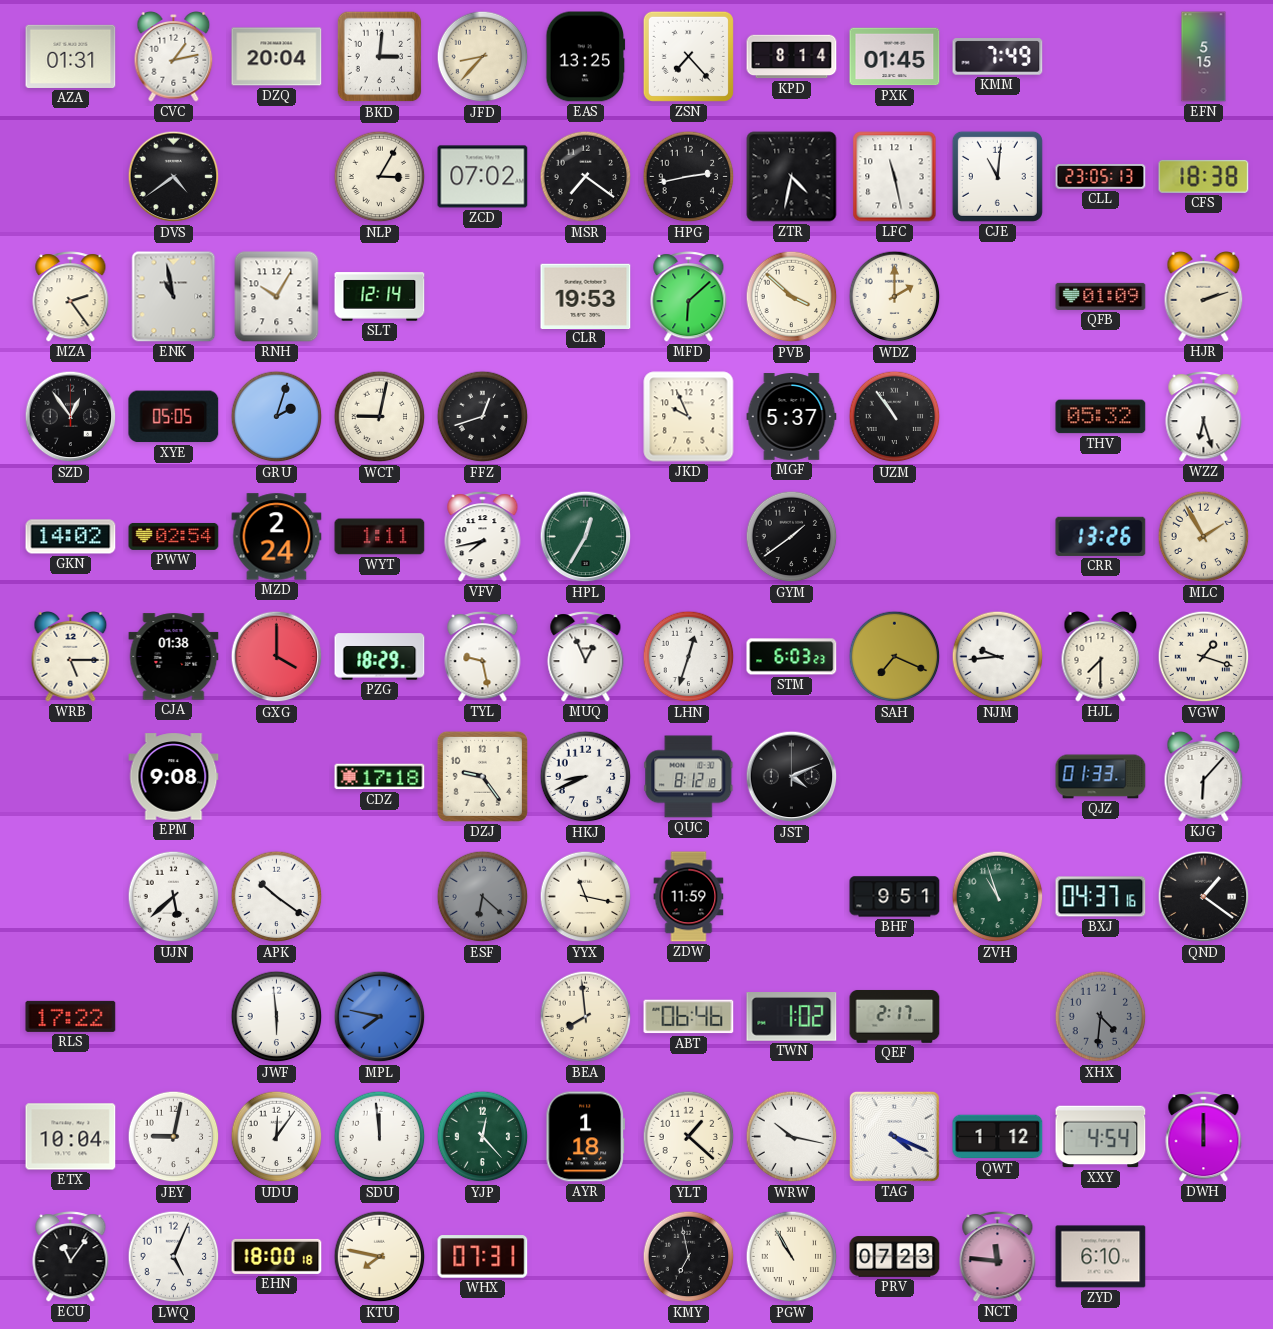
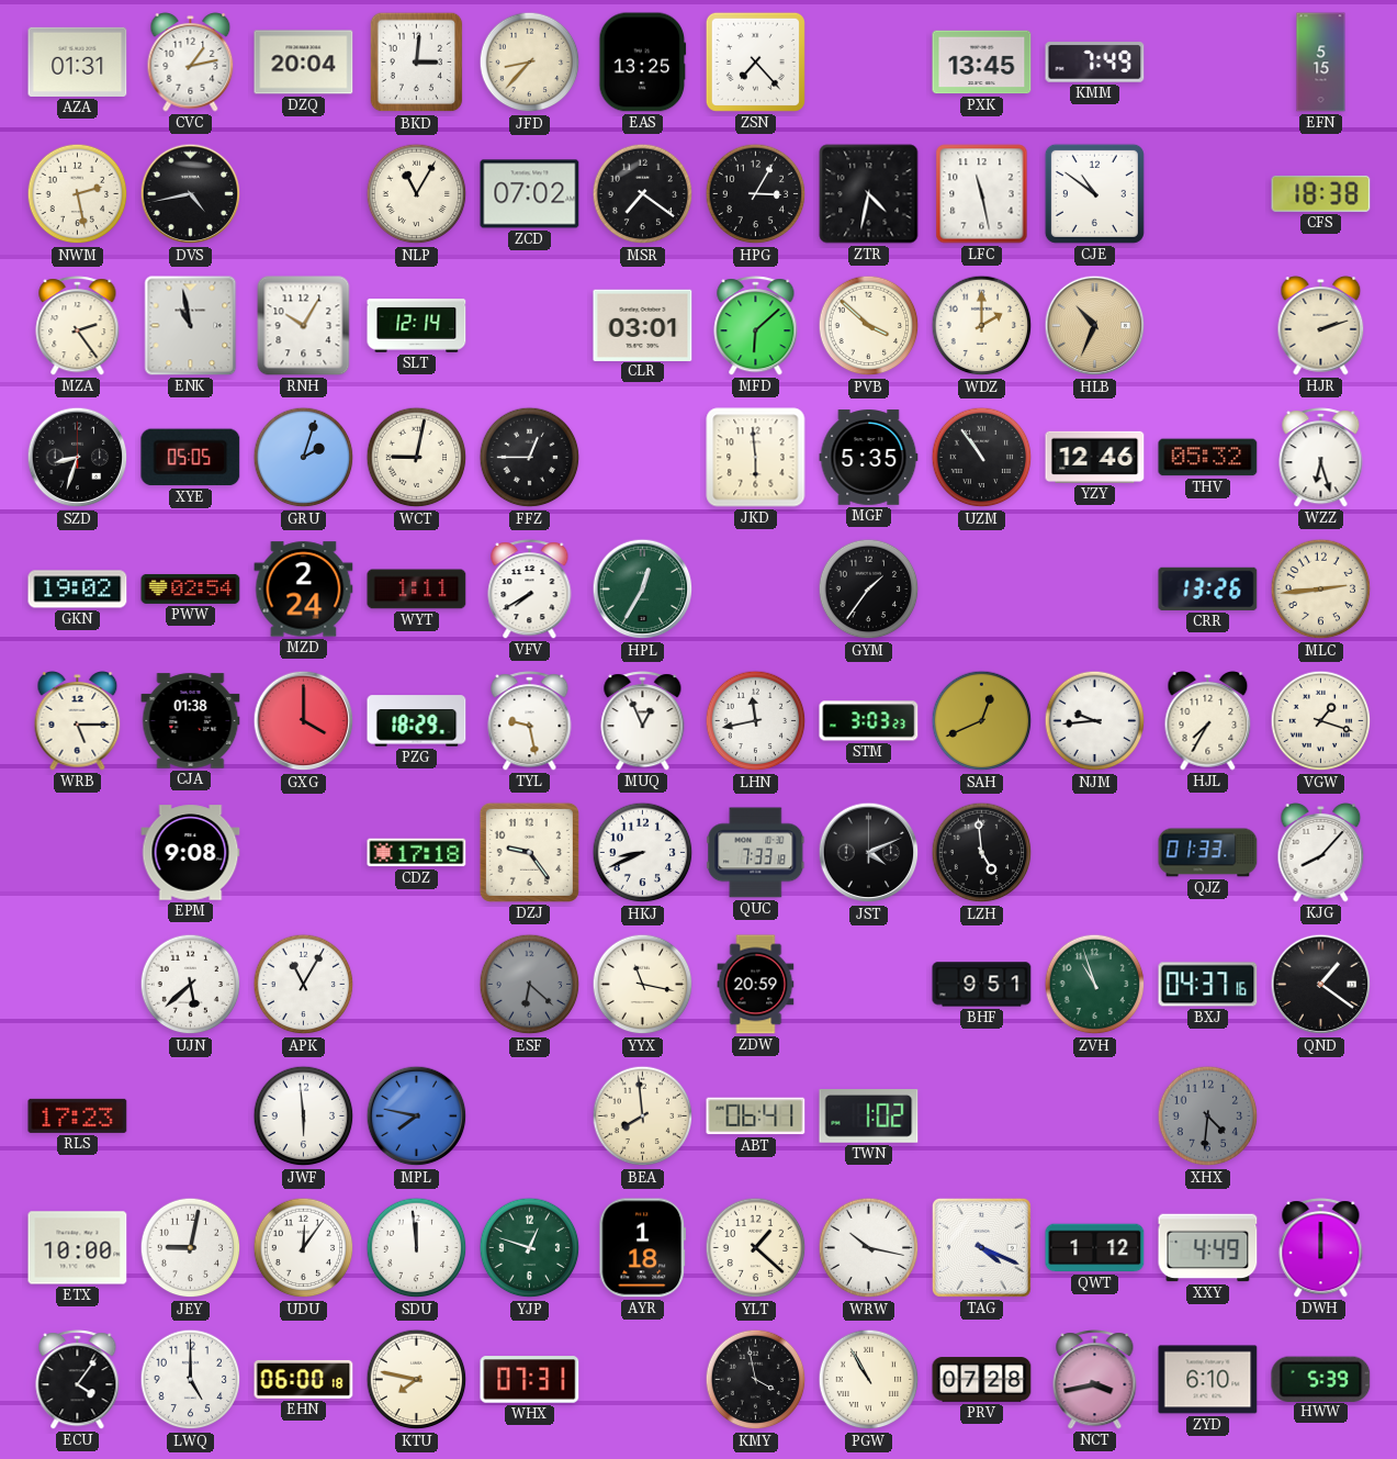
KPD: 8:14 -> none (792, 57)
PXK: 01:45 -> 13:45 (982, 63)
NWM: none -> 2:28 (78, 194)
DVS: 4:39 -> 4:43 (191, 194)
NLP: 3:05 -> 11:05 (417, 194)
HPG: 2:43 -> 3:05 (756, 194)
CJE: 11:01 -> 10:51 (1094, 193)
CLL: 23:05 -> none (1101, 177)
CLR: 19:53 -> 03:01 (643, 325)
HLB: none -> 10:34 (1095, 326)
QFB: 01:09 -> none (1101, 296)
SZD: 12:54 -> 8:33 (78, 458)
FFZ: 12:42 -> 12:45 (530, 458)
JKD: 9:56 -> 5:59 (756, 458)
MGF: 5:37 -> 5:35 (869, 458)
YZY: none -> 12:46 (1095, 457)
GKN: 14:02 -> 19:02 (78, 590)
VFV: 7:43 -> 7:40 (530, 590)
GYM: 1:39 -> 1:36 (869, 590)
MLC: 1:55 -> 2:44 (1321, 590)
LHN: 12:33 -> 11:43 (756, 721)
STM: 6:03 -> 3:03 (869, 721)
SAH: 7:19 -> 12:41 (982, 721)
HJL: 7:30 -> 7:35 (1208, 721)
QUC: 8:12 -> 7:33 (756, 853)
LZH: none -> 4:59 (982, 853)
KJG: 6:07 -> 8:07 (1321, 853)
APK: 10:21 -> 11:05 (304, 985)
ZDW: 11:59 -> 20:59 (756, 985)
RLS: 17:22 -> 17:23 (78, 1115)
ABT: 06:46 -> 06:41 (756, 1116)
QEF: 2:17 -> none (895, 1016)
ETX: 10:04 -> 10:00 (78, 1248)
YJP: 12:23 -> 12:48 (530, 1248)
XXY: 4:54 -> 4:49 (1208, 1248)
ECU: 11:06 -> 4:06 (78, 1380)
LWQ: 5:04 -> 5:00 (191, 1380)
EHN: 18:00 -> 06:00 (304, 1379)
KMY: 6:58 -> 3:58 (756, 1380)
PRV: 07:23 -> 07:28 (982, 1380)
NCT: 11:46 -> 3:43 (1095, 1380)
HWW: none -> 5:39 (1321, 1379)
